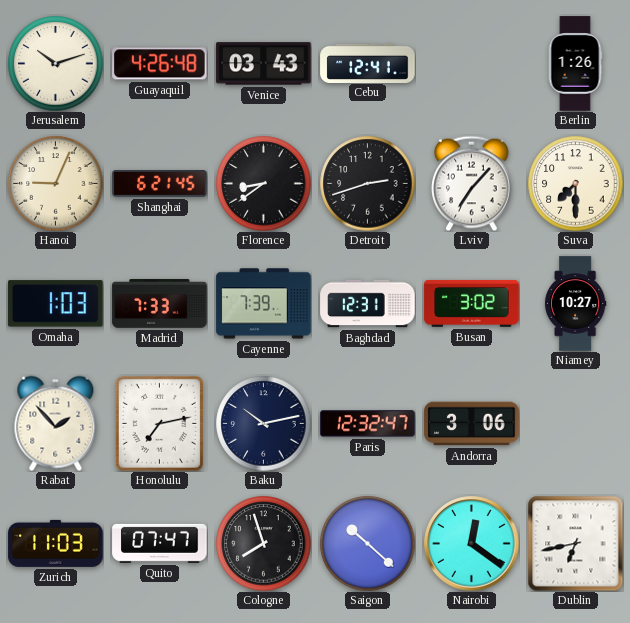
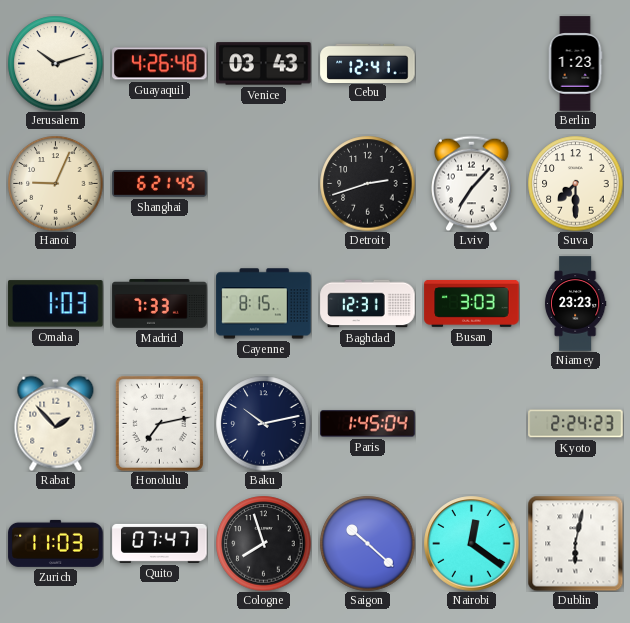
Berlin: 1:26 -> 1:23 (575, 64)
Florence: 8:39 -> none (263, 183)
Cayenne: 7:39 -> 8:15 (264, 304)
Busan: 3:02 -> 3:03 (472, 303)
Niamey: 10:27 -> 23:23 (575, 304)
Paris: 12:32 -> 1:45 (368, 424)
Andorra: 3:06 -> none (472, 424)
Kyoto: none -> 2:24 (576, 424)
Dublin: 6:43 -> 6:02 (575, 543)
